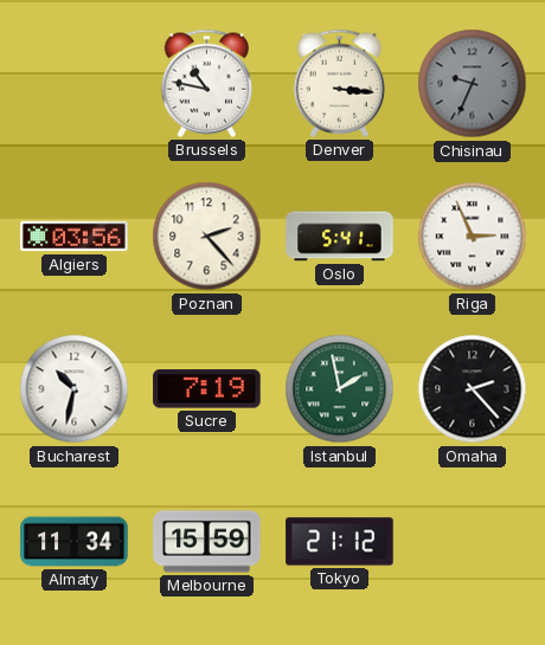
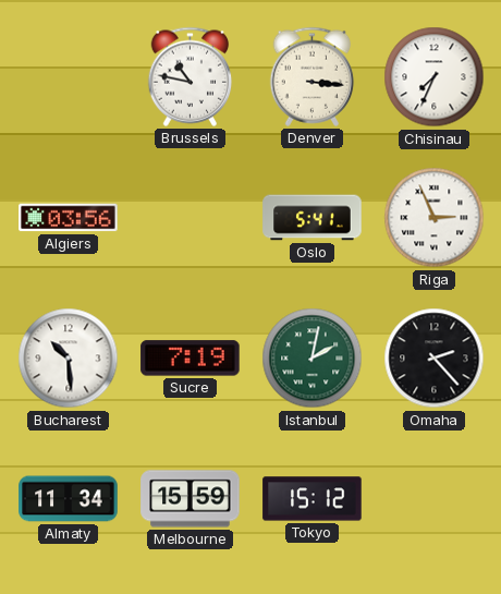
Chisinau: 9:34 -> 7:34 (435, 77)
Chisinau dial: grey -> white (435, 77)
Poznan: 2:23 -> none (207, 237)
Bucharest: 10:32 -> 10:29 (69, 359)
Istanbul: 1:58 -> 2:02 (313, 359)
Tokyo: 21:12 -> 15:12 (313, 499)
